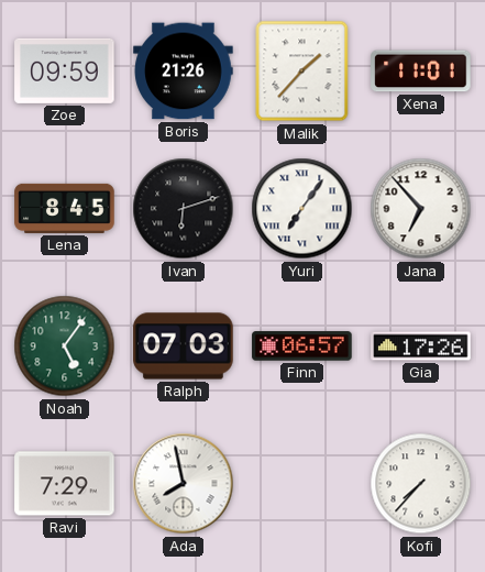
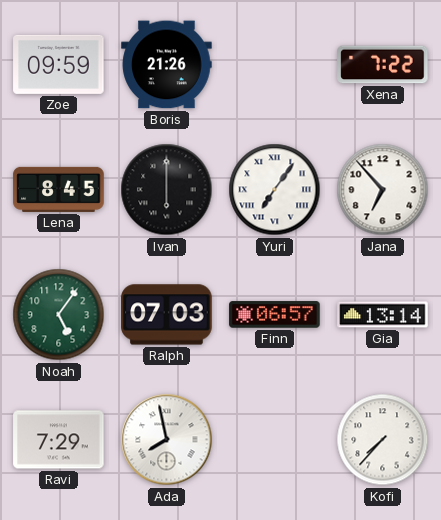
Malik: 1:37 -> none (302, 71)
Xena: 11:01 -> 7:22 (383, 65)
Ivan: 6:12 -> 6:00 (167, 190)
Gia: 17:26 -> 13:14 (383, 315)
